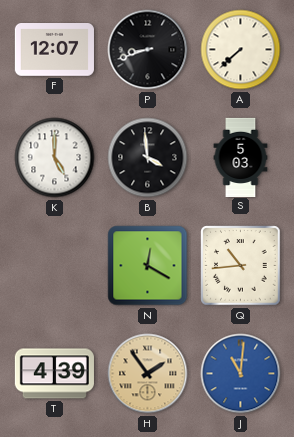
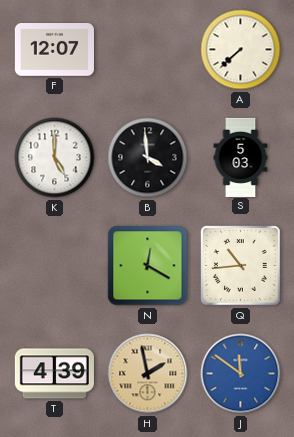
P: 8:42 -> none (148, 50)
H: 1:54 -> 1:58 (148, 374)
J: 11:01 -> 11:51 (241, 374)
